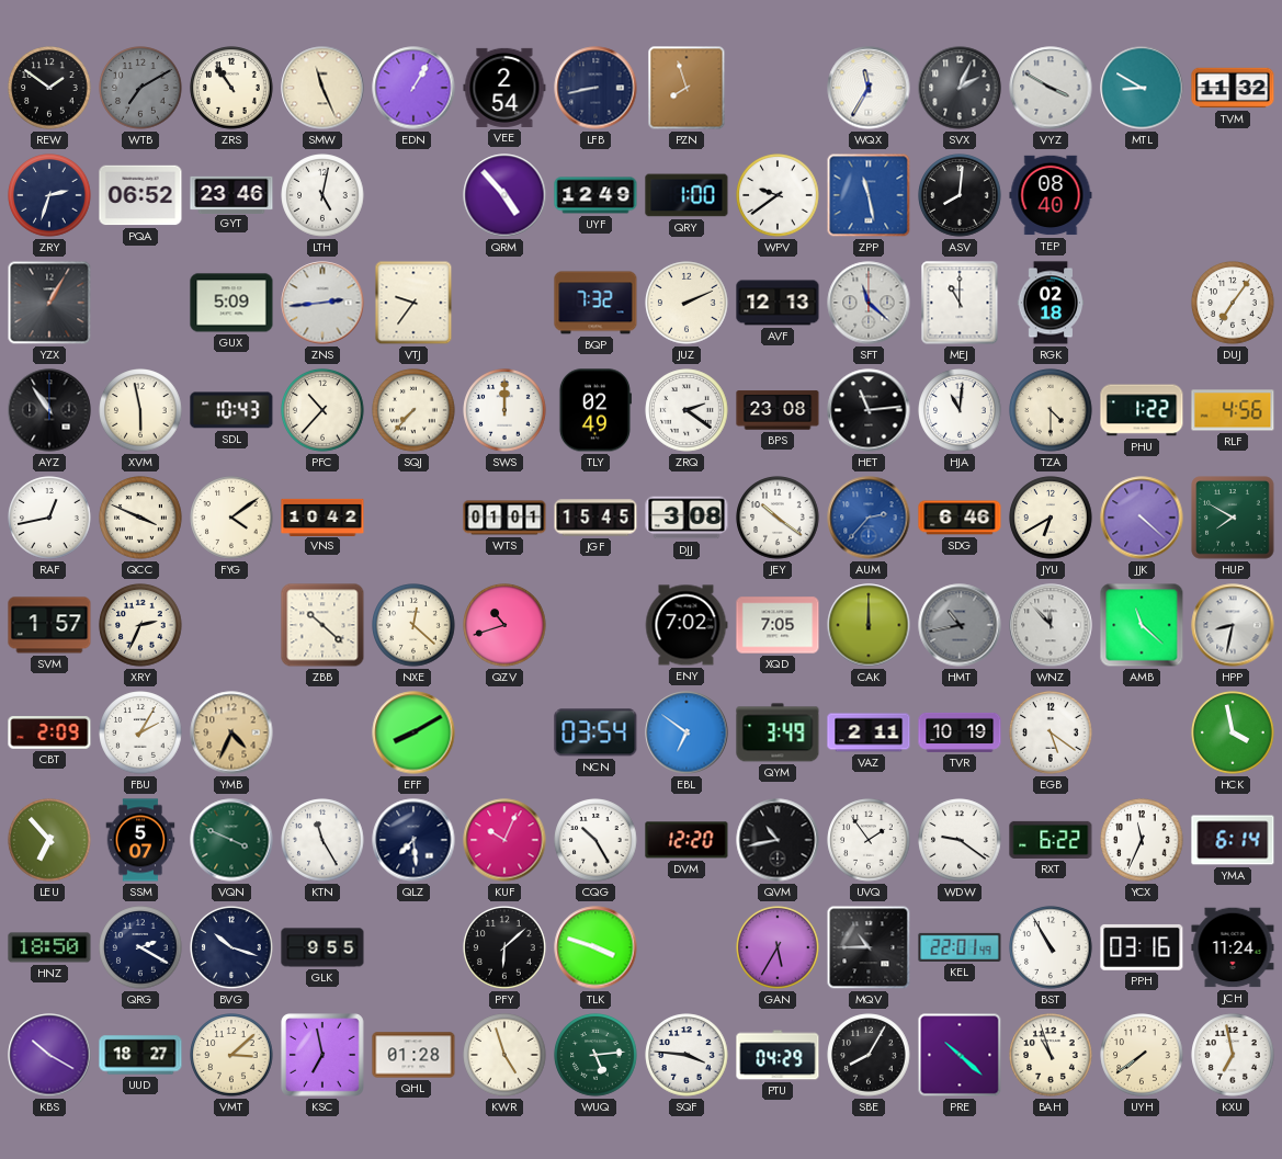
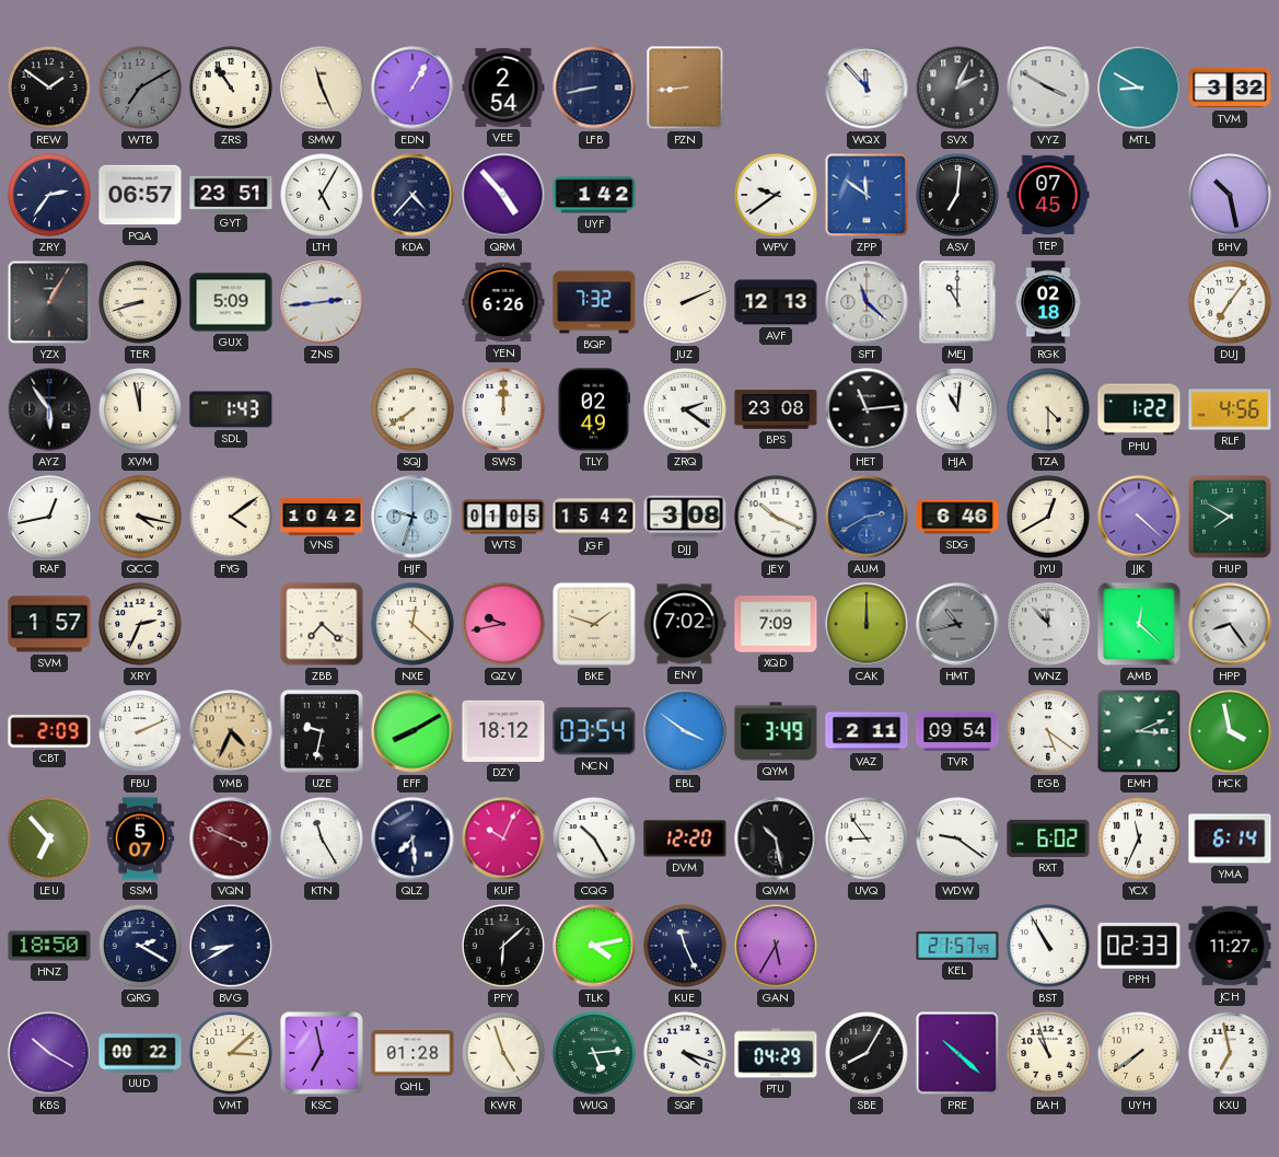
PZN: 7:57 -> 8:44 (685, 88)
WQX: 11:35 -> 11:53 (867, 88)
TVM: 11:32 -> 3:32 (1230, 88)
ZRY: 2:33 -> 2:36 (49, 195)
PQA: 06:52 -> 06:57 (140, 195)
GYT: 23:46 -> 23:51 (231, 194)
LTH: 5:02 -> 5:05 (322, 195)
KDA: none -> 4:37 (412, 195)
UYF: 12:49 -> 1:42 (594, 195)
QRY: 1:00 -> none (687, 195)
ZPP: 11:28 -> 11:51 (867, 195)
ASV: 8:01 -> 7:01 (957, 195)
TEP: 08:40 -> 07:45 (1048, 195)
BHV: none -> 10:28 (1230, 195)
TER: none -> 8:42 (140, 302)
VTJ: 9:36 -> none (413, 303)
YEN: none -> 6:26 (503, 302)
AYZ: 10:54 -> 5:54 (49, 409)
XVM: 5:58 -> 11:58 (140, 409)
SDL: 10:43 -> 1:43 (231, 409)
PFC: 10:37 -> none (322, 410)
SQJ: 7:37 -> 7:39 (412, 409)
QCC: 3:49 -> 4:17 (140, 517)
HJF: none -> 9:33 (412, 517)
WTS: 01:01 -> 01:05 (503, 517)
JGF: 15:45 -> 15:42 (594, 517)
JEY: 10:21 -> 10:19 (776, 517)
AUM: 2:37 -> 2:40 (867, 517)
JYU: 6:40 -> 12:40 (1048, 517)
ZBB: 10:22 -> 7:22 (322, 624)
QZV: 10:42 -> 9:43 (503, 624)
BKE: none -> 1:48 (594, 624)
XQD: 7:05 -> 7:09 (776, 624)
AMB: 11:22 -> 12:22 (1139, 624)
HPP: 8:32 -> 8:24 (1230, 624)
FBU: 2:05 -> 2:11 (140, 731)
UZE: none -> 9:32 (322, 731)
DZY: none -> 18:12 (503, 731)
EBL: 6:51 -> 3:51 (685, 731)
TVR: 10:19 -> 09:54 (957, 731)
EMH: none -> 3:11 (1139, 731)
VQN dial: green -> burgundy (231, 838)
QVM: 10:43 -> 10:28 (776, 838)
UVQ: 1:54 -> 8:54 (867, 838)
RXT: 6:22 -> 6:02 (1048, 838)
BVG: 10:18 -> 8:40 (231, 946)
GLK: 9:55 -> none (322, 947)
TLK: 3:48 -> 4:13 (594, 946)
KUE: none -> 11:26 (685, 946)
MQV: 10:45 -> none (869, 947)
KEL: 22:01 -> 21:57 (957, 946)
PPH: 03:16 -> 02:33 (1139, 946)
JCH: 11:24 -> 11:27 (1230, 946)
UUD: 18:27 -> 00:22 (140, 1053)
SQF: 3:46 -> 4:18 (685, 1053)
